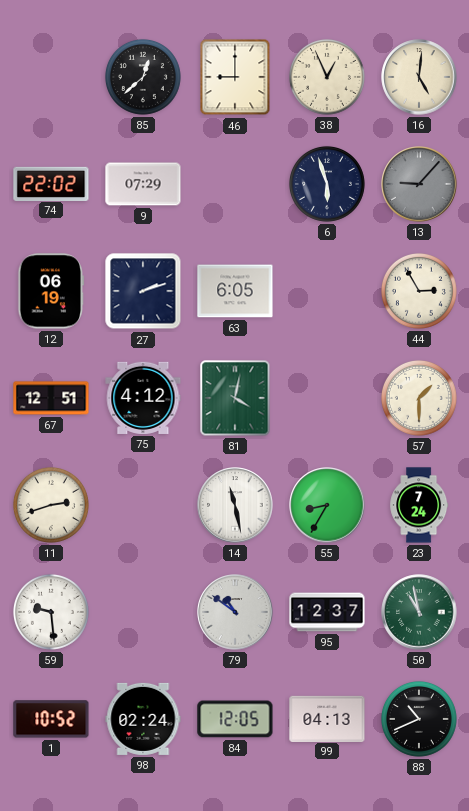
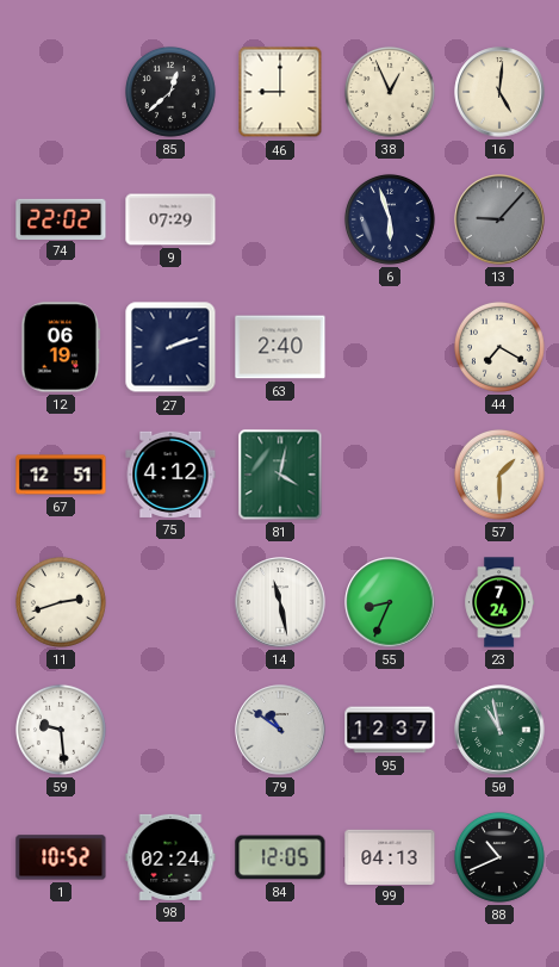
63: 6:05 -> 2:40 (280, 347)
44: 2:55 -> 7:20 (499, 347)
55: 8:35 -> 8:34 (390, 602)
